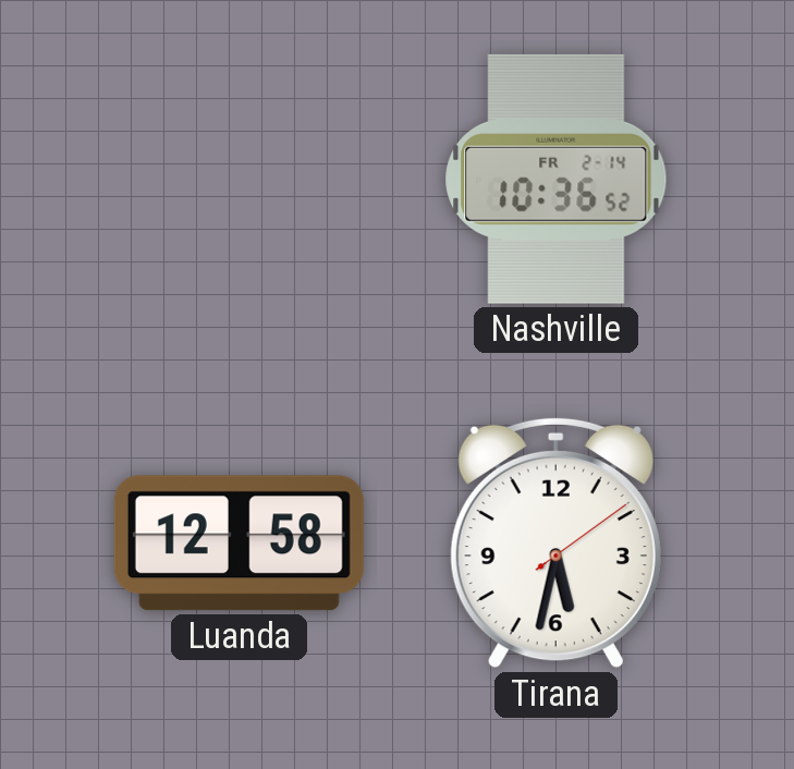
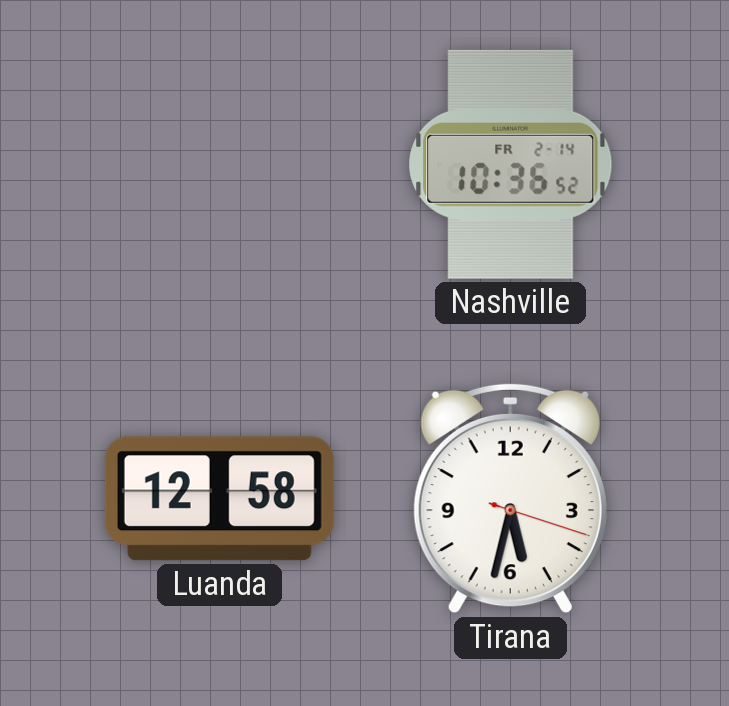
Tirana: 5:32:09 -> 5:32:18 (510, 498)
